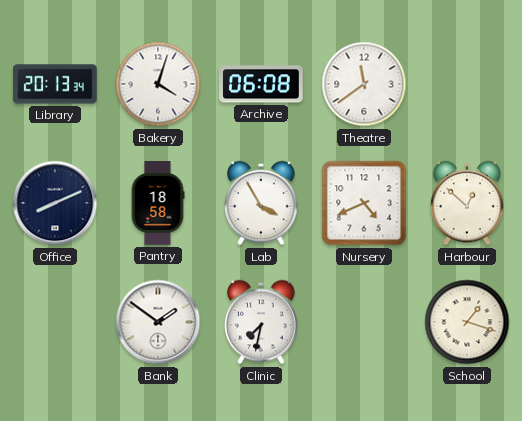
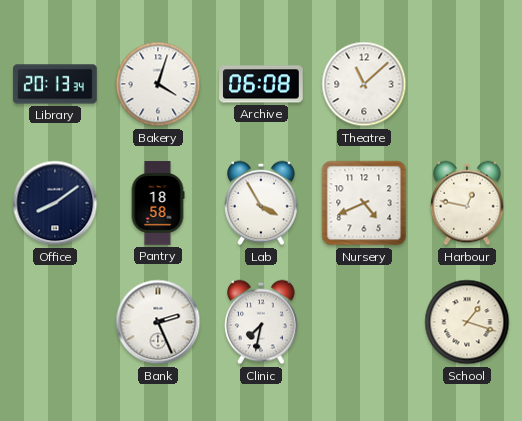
Theatre: 11:39 -> 11:08 (364, 84)
Office: 8:11 -> 8:09 (55, 203)
Harbour: 12:52 -> 12:47 (468, 203)
Bank: 1:51 -> 2:26 (158, 322)
